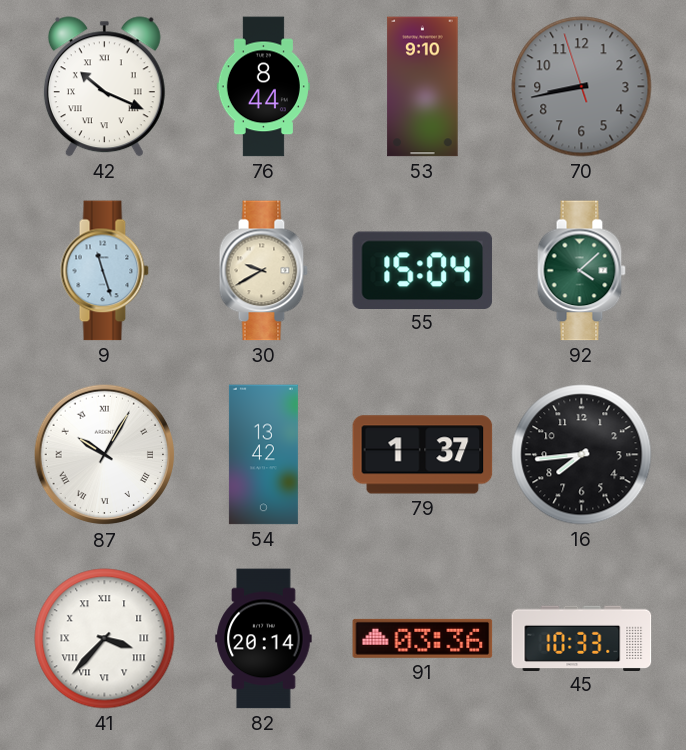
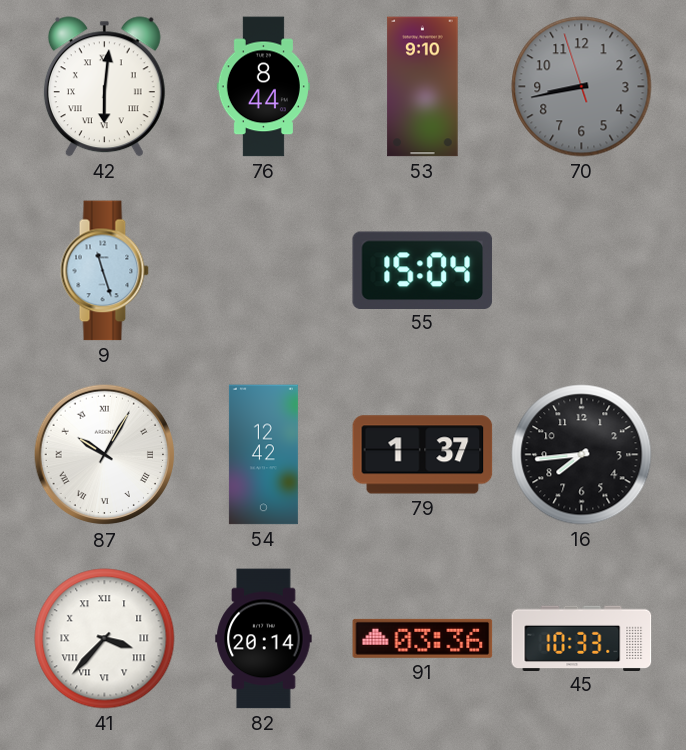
42: 10:19 -> 6:01 (104, 87)
30: 9:40 -> none (263, 271)
92: 4:08 -> none (581, 271)
54: 13:42 -> 12:42 (263, 455)
